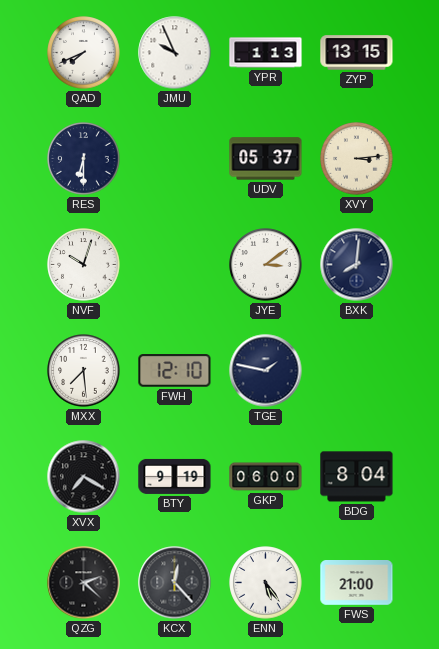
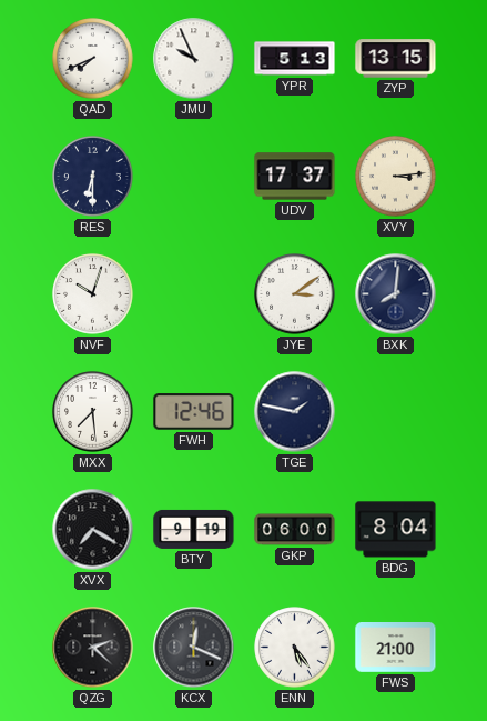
YPR: 1:13 -> 5:13 (295, 59)
UDV: 05:37 -> 17:37 (295, 177)
FWH: 12:10 -> 12:46 (194, 412)
KCX: 12:23 -> 12:19 (194, 648)
